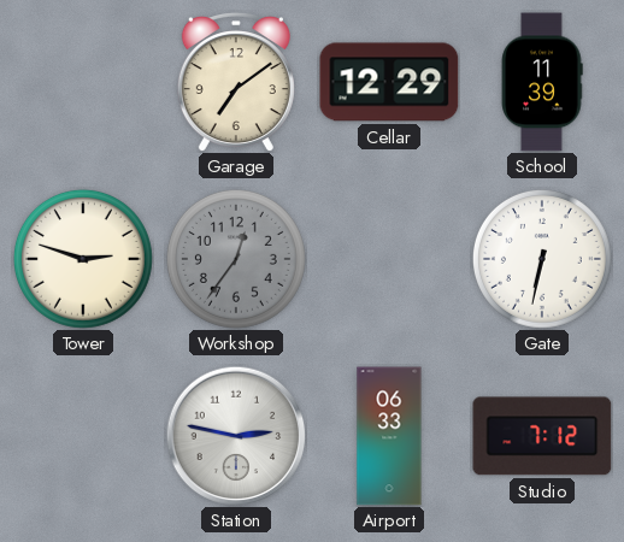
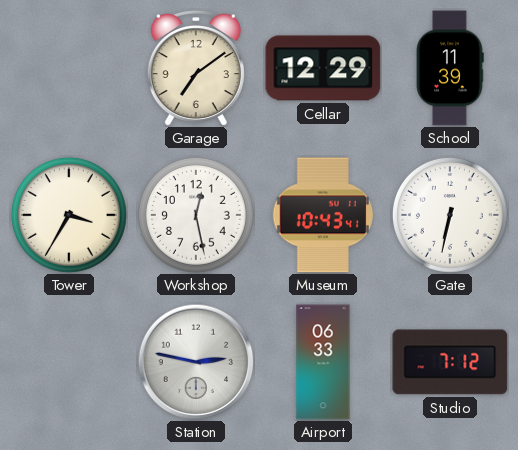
Tower: 2:48 -> 3:35 (69, 215)
Workshop: 12:36 -> 12:28 (196, 215)
Workshop dial: grey -> white (196, 215)
Museum: none -> 10:43 (322, 215)
